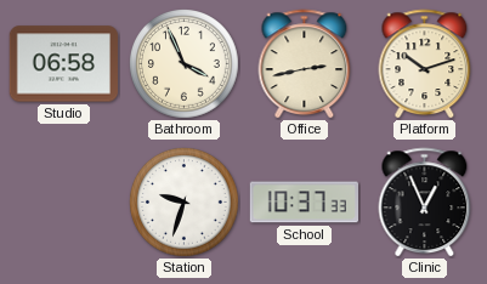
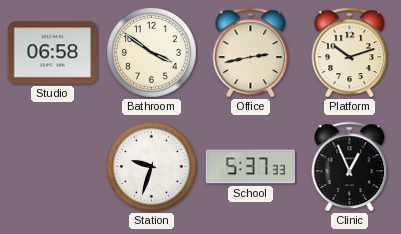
Bathroom: 3:56 -> 3:51 (152, 53)
School: 10:37 -> 5:37 (250, 167)
